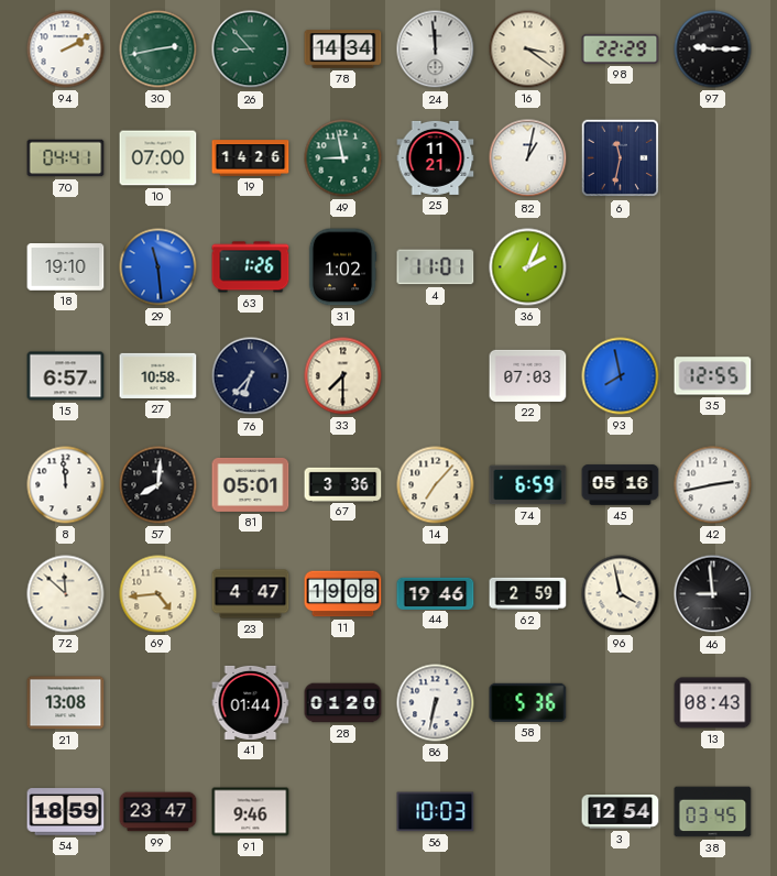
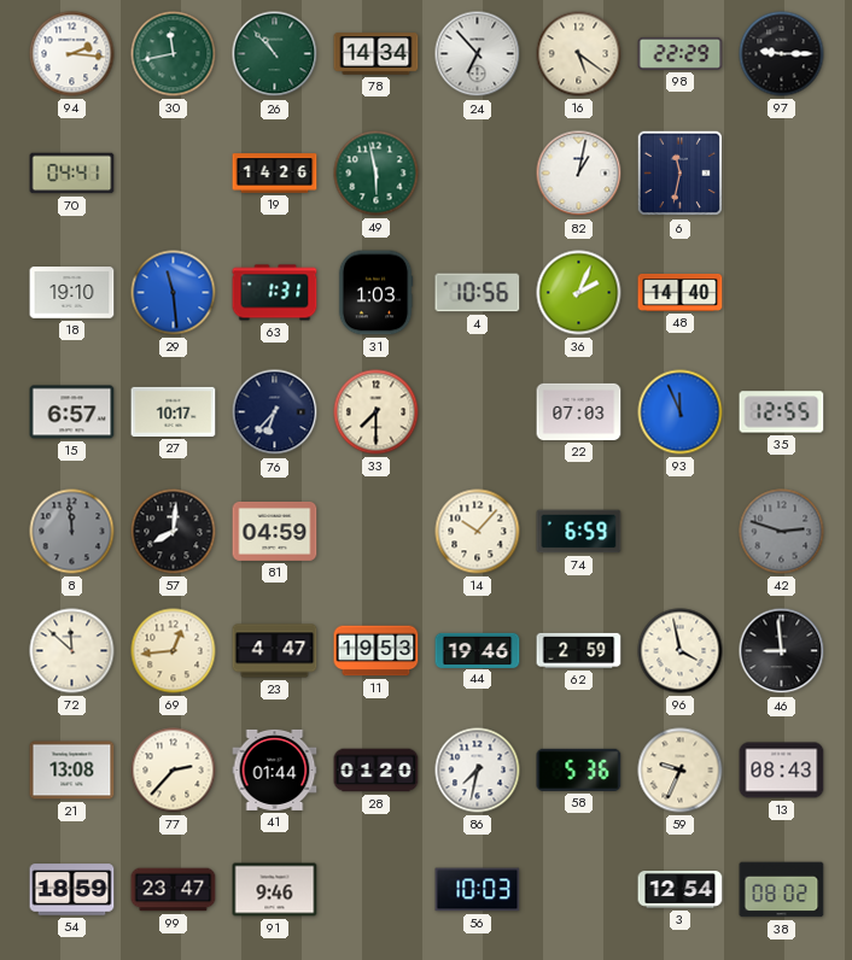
94: 2:10 -> 2:16 (72, 54)
30: 2:43 -> 11:43 (174, 54)
26: 8:53 -> 10:53 (275, 54)
24: 11:59 -> 6:53 (478, 54)
16: 3:21 -> 5:21 (579, 54)
10: 07:00 -> none (158, 158)
49: 8:58 -> 5:58 (377, 174)
25: 11:21 -> none (436, 157)
63: 1:26 -> 1:31 (275, 293)
31: 1:02 -> 1:03 (375, 293)
4: 11:01 -> 10:56 (478, 293)
48: none -> 14:40 (681, 292)
27: 10:58 -> 10:17 (174, 411)
93: 7:58 -> 11:56 (681, 412)
8 dial: white -> grey (72, 532)
81: 05:01 -> 04:59 (275, 531)
67: 3:36 -> none (343, 484)
14: 7:07 -> 10:07 (478, 532)
45: 05:16 -> none (621, 485)
42: 2:43 -> 2:48 (782, 532)
42 dial: white -> grey (782, 532)
69: 4:44 -> 12:44 (174, 651)
11: 19:08 -> 19:53 (377, 651)
77: none -> 2:37 (174, 771)
86: 6:32 -> 7:32 (478, 771)
59: none -> 9:34 (681, 771)
38: 03:45 -> 08:02 (782, 890)
